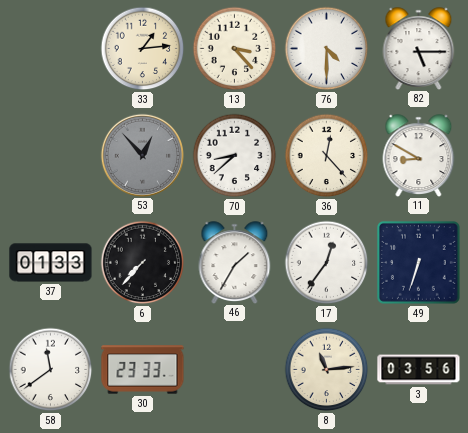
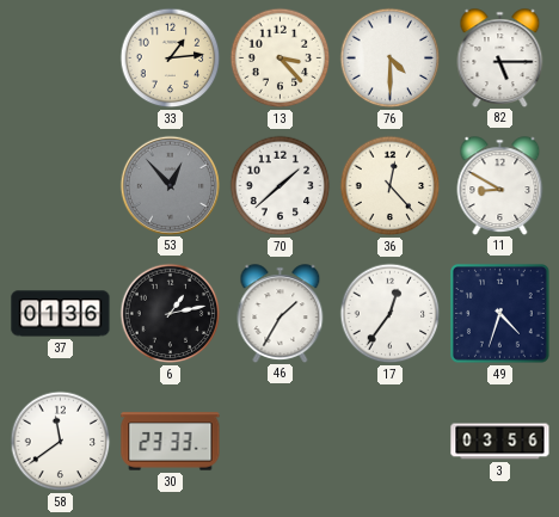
70: 8:38 -> 1:38 (281, 186)
37: 01:33 -> 01:36 (61, 314)
6: 7:37 -> 1:13 (171, 314)
49: 6:33 -> 4:33 (499, 313)
8: 11:14 -> none (327, 370)
